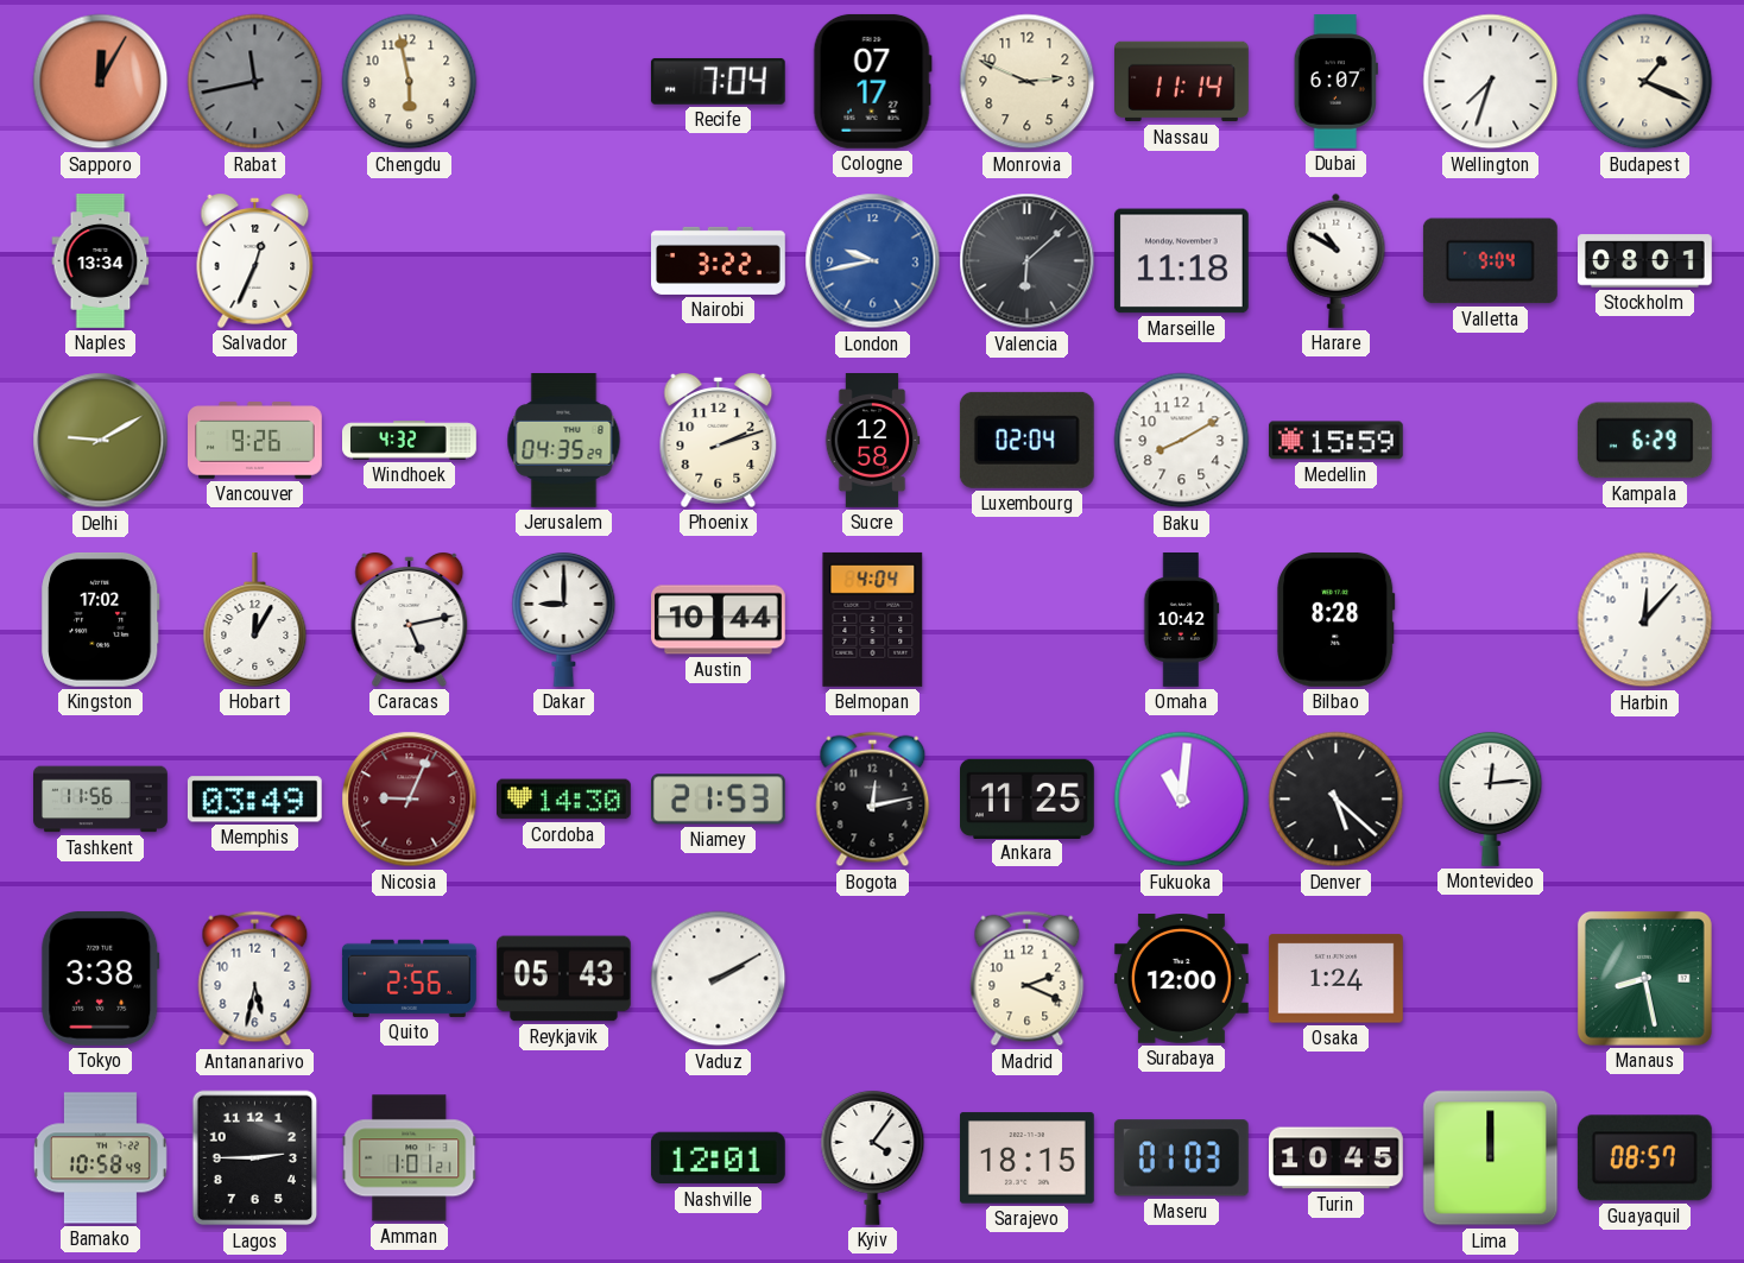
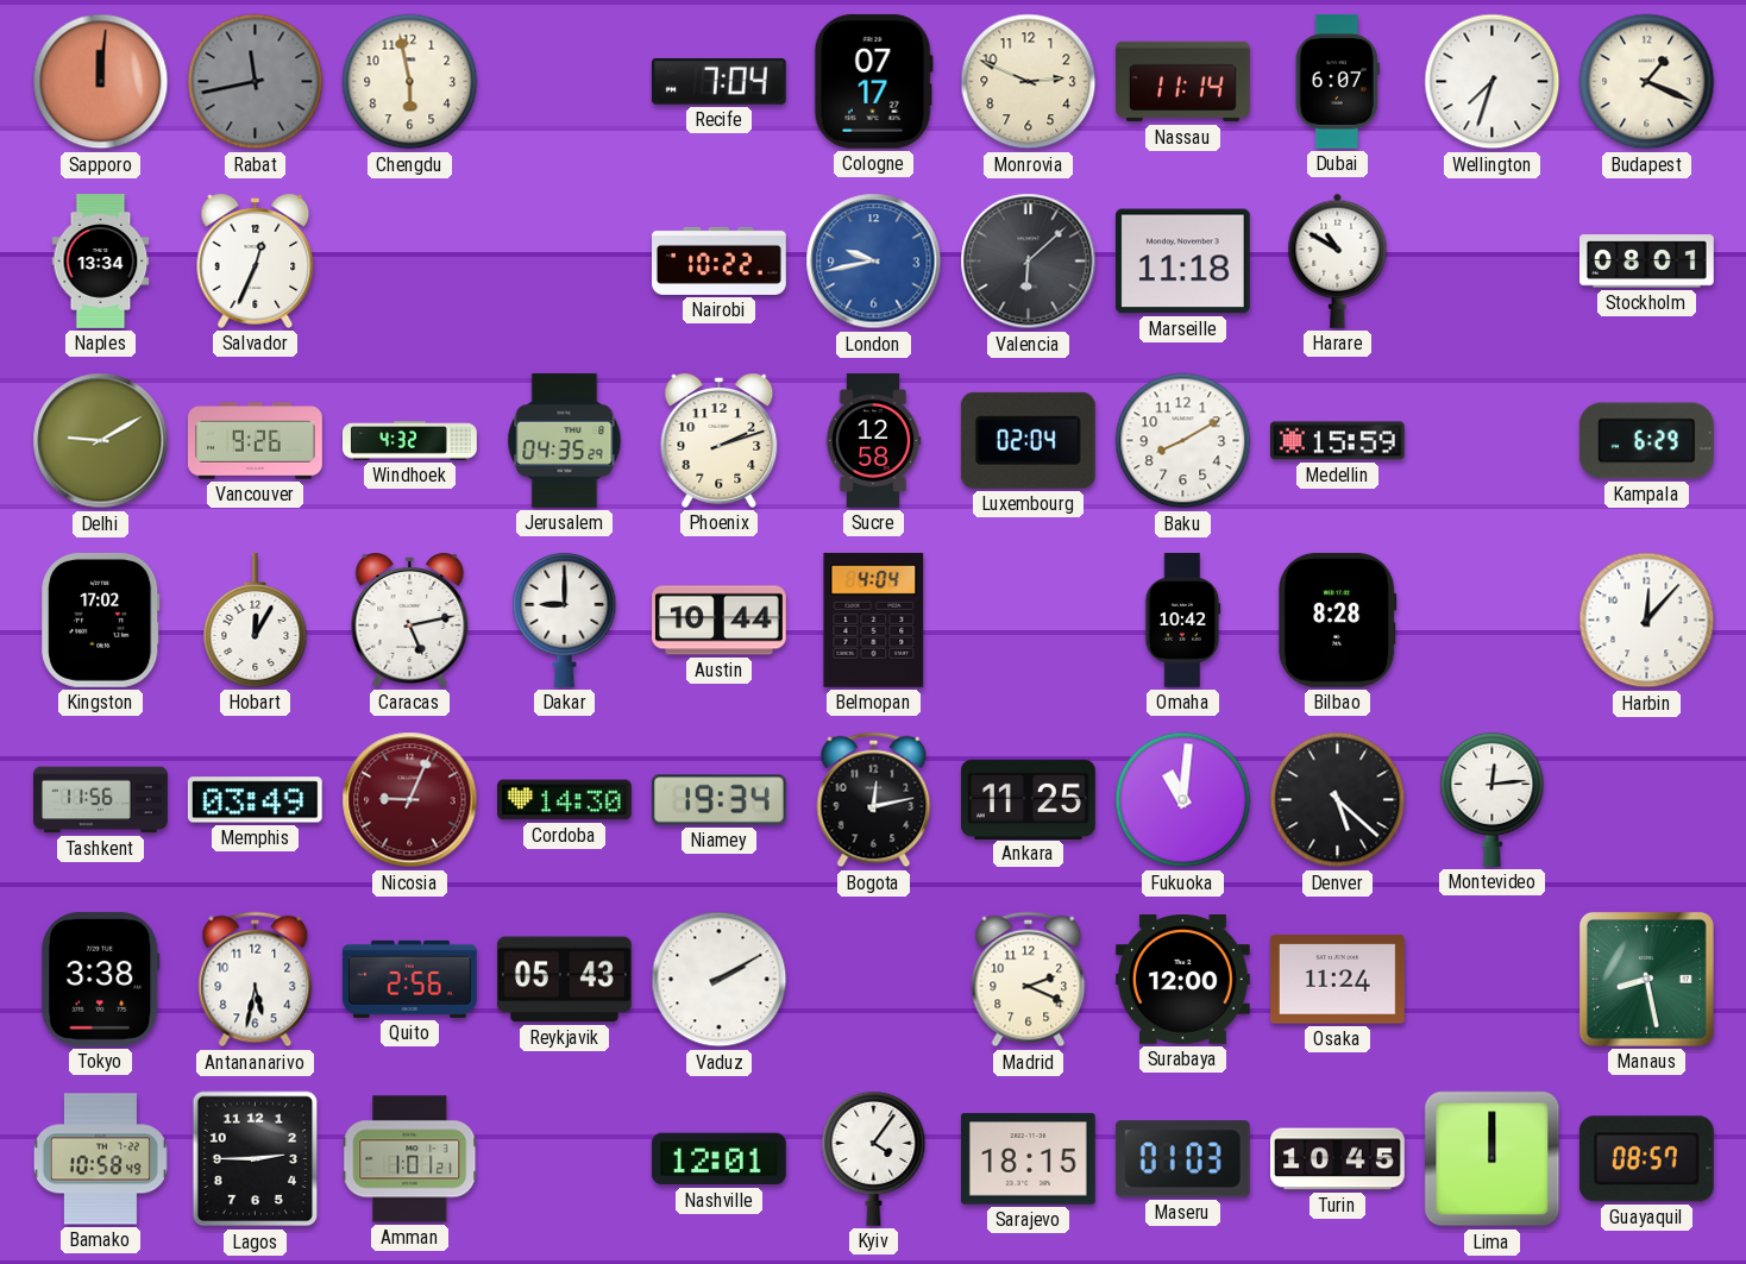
Sapporo: 12:05 -> 12:01 (101, 82)
Nairobi: 3:22 -> 10:22 (720, 260)
Valletta: 9:04 -> none (1490, 261)
Niamey: 21:53 -> 19:34 (718, 800)
Osaka: 1:24 -> 11:24 (1337, 980)
